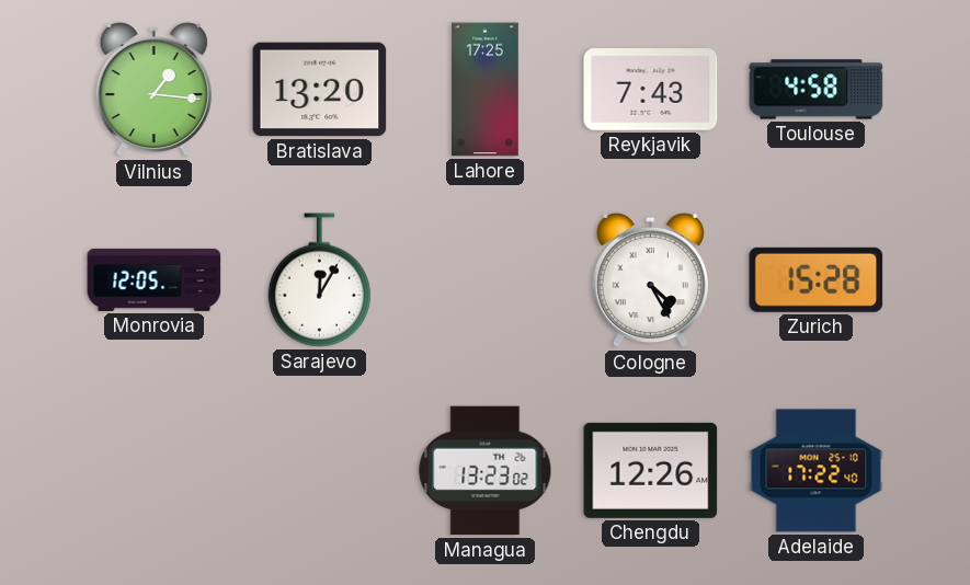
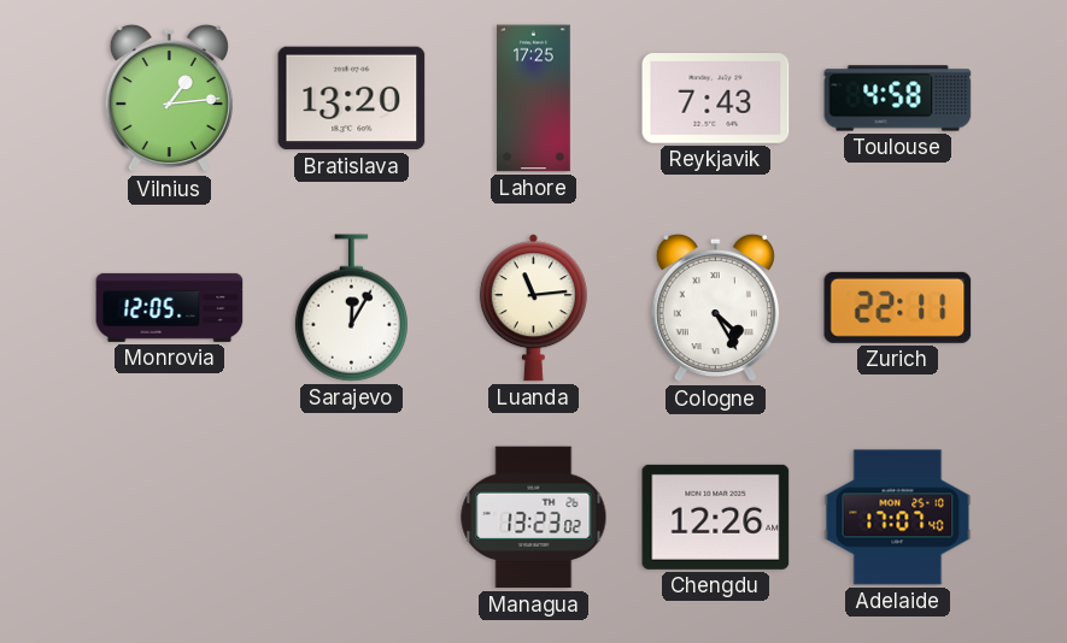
Vilnius: 1:16 -> 1:14 (169, 99)
Luanda: none -> 11:14 (533, 308)
Zurich: 15:28 -> 22:11 (898, 307)
Adelaide: 17:22 -> 17:07 (898, 518)
